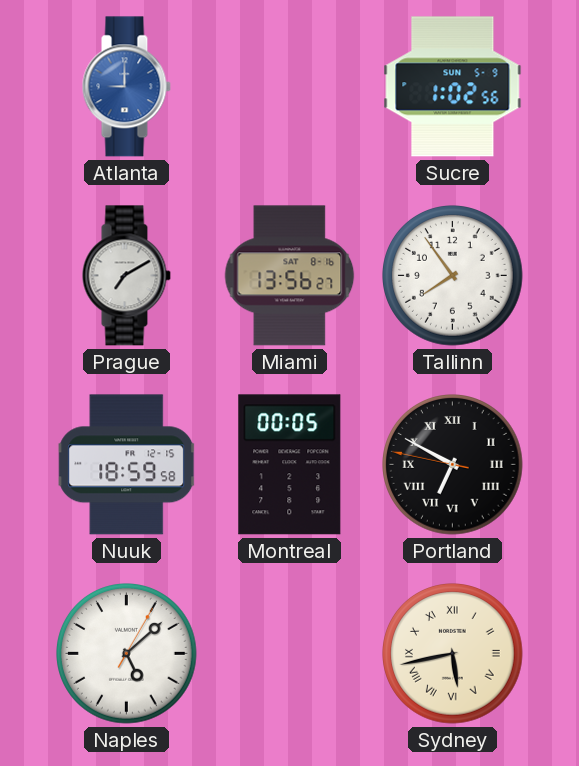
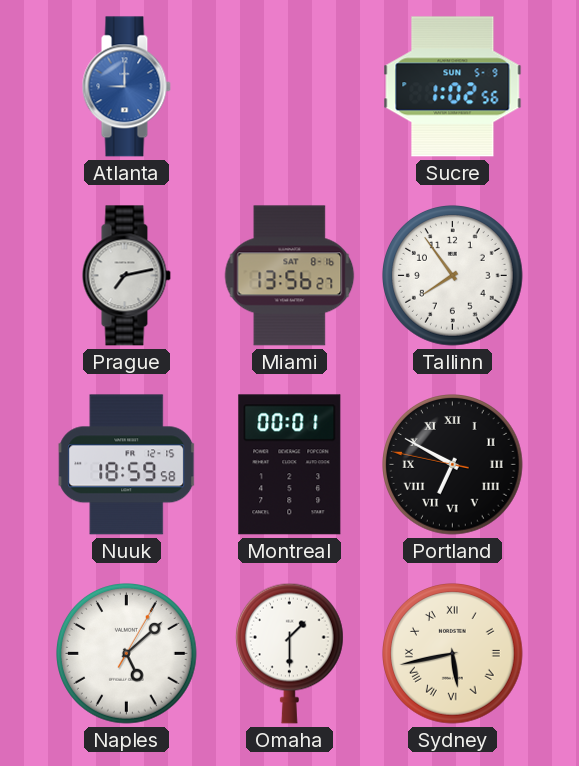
Prague: 7:10 -> 7:13 (126, 276)
Montreal: 00:05 -> 00:01 (290, 465)
Omaha: none -> 1:30 (289, 653)
